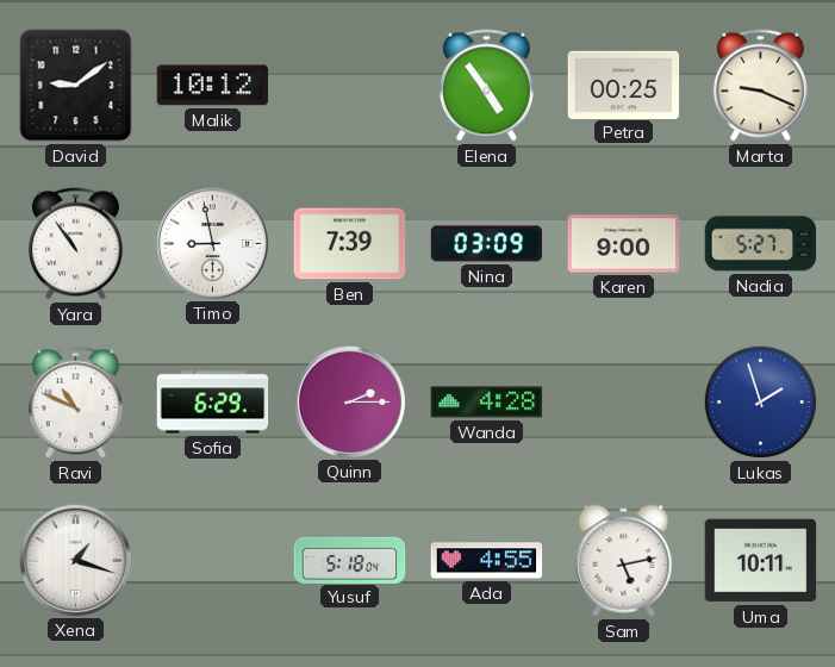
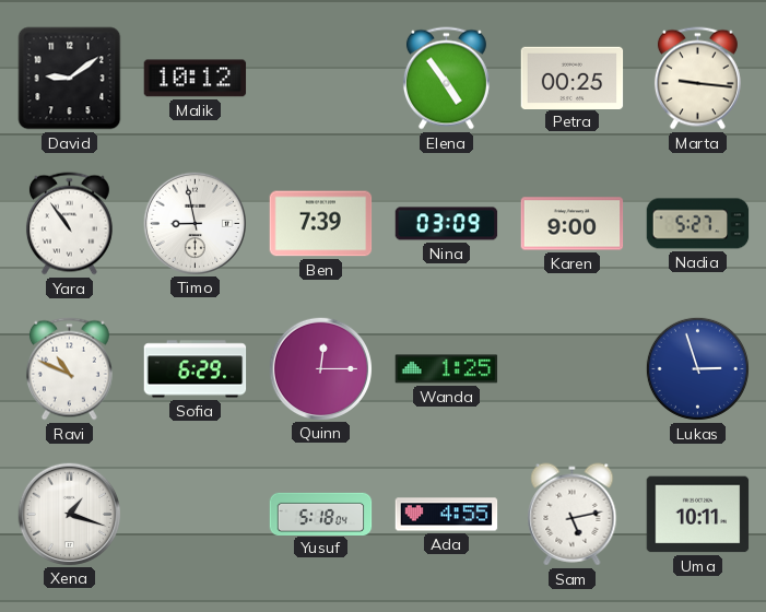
Marta: 9:19 -> 9:16 (697, 79)
Quinn: 2:15 -> 12:15 (320, 368)
Wanda: 4:28 -> 1:25 (447, 369)
Lukas: 1:57 -> 2:57 (697, 368)
